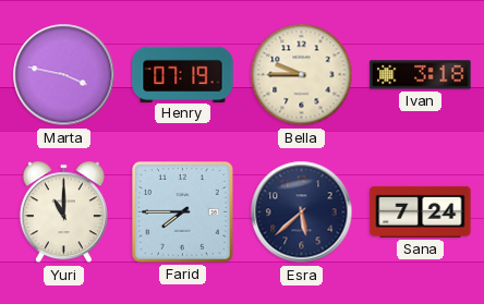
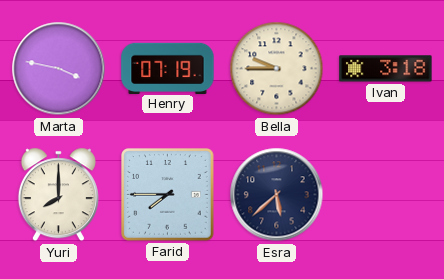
Yuri: 11:00 -> 8:00 (58, 195)
Sana: 7:24 -> none (421, 211)
